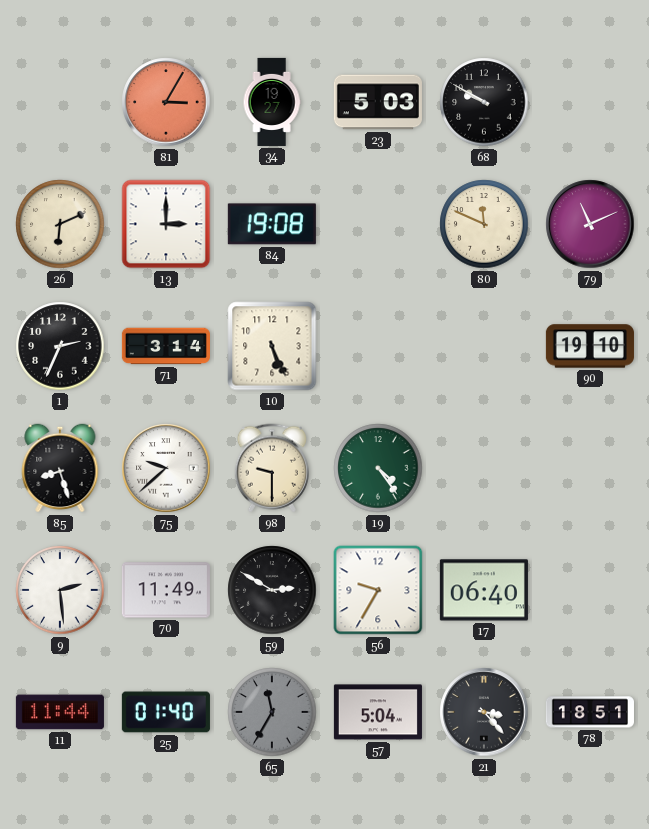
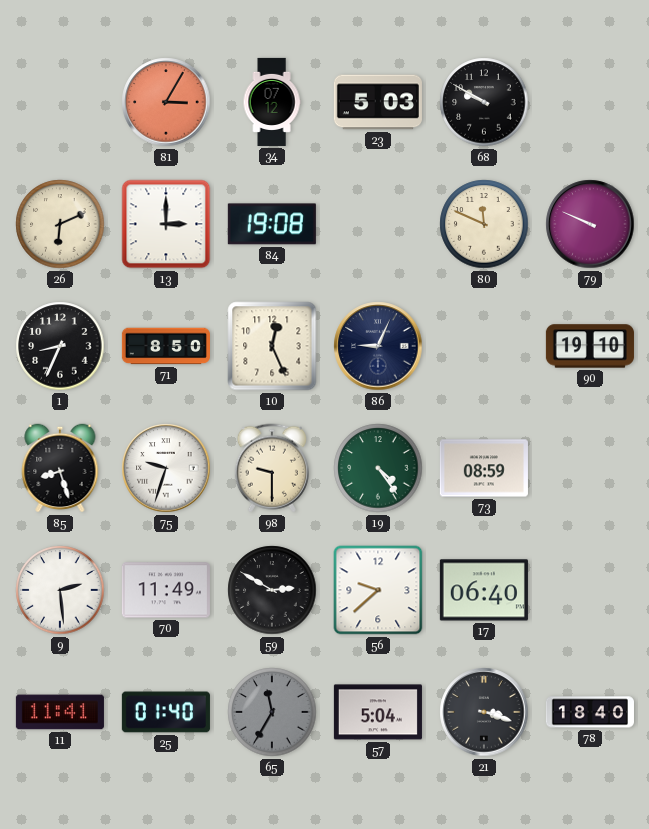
34: 19:27 -> 07:12 (272, 102)
79: 11:11 -> 9:49 (590, 224)
1: 2:34 -> 8:34 (60, 346)
71: 3:14 -> 8:50 (166, 346)
10: 5:26 -> 12:26 (272, 346)
86: none -> 9:04 (378, 346)
75: 9:38 -> 9:33 (166, 468)
73: none -> 08:59 (484, 468)
56: 9:35 -> 9:38 (378, 590)
11: 11:44 -> 11:41 (60, 712)
21: 3:23 -> 3:18 (484, 712)
78: 18:51 -> 18:40 (590, 712)
